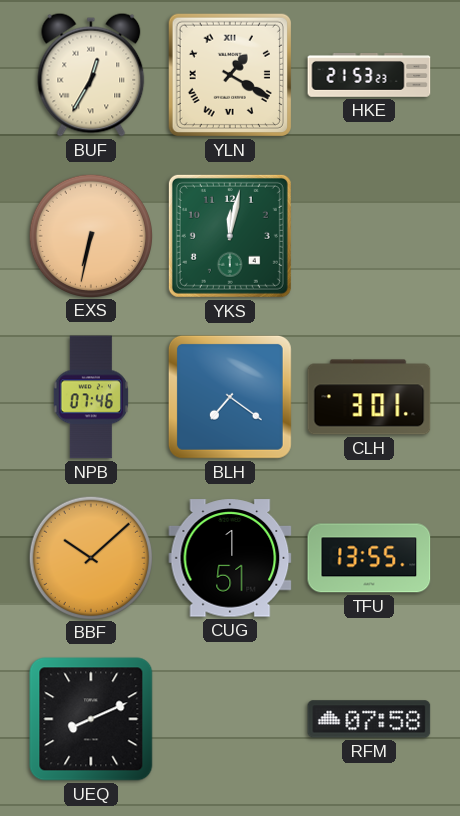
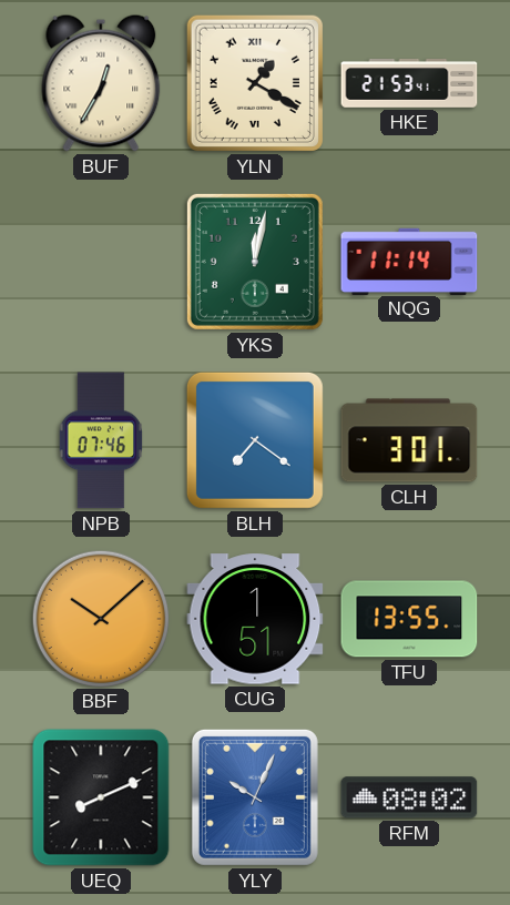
HKE: 21:53:23 -> 21:53:41 (409, 83)
EXS: 6:32 -> none (90, 235)
NQG: none -> 11:14 (409, 261)
YLY: none -> 10:04 (255, 797)
RFM: 07:58 -> 08:02 (409, 797)
